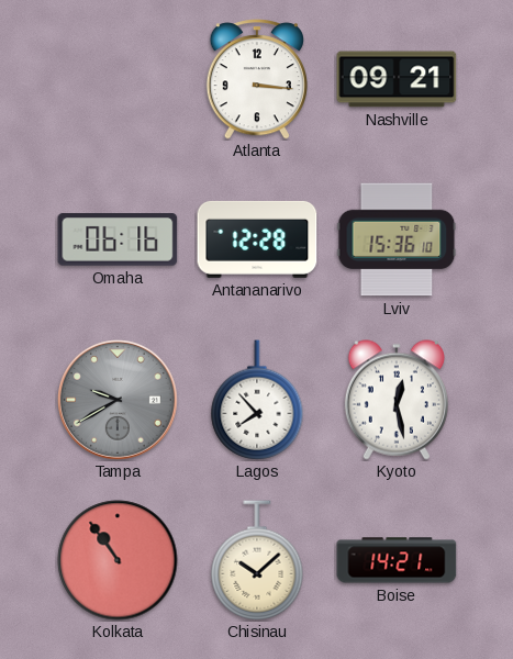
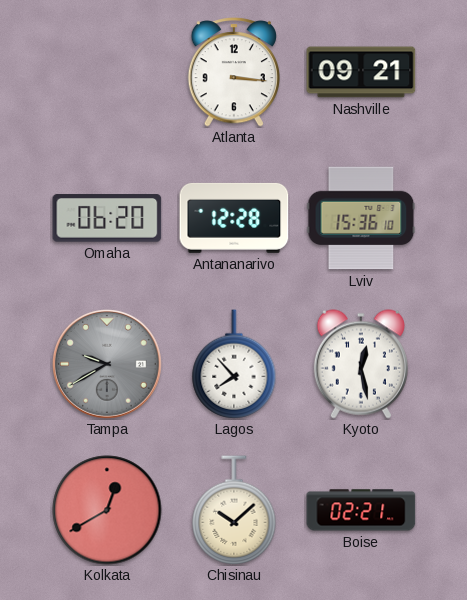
Omaha: 06:16 -> 06:20 (107, 218)
Kolkata: 10:54 -> 12:40 (107, 510)
Boise: 14:21 -> 02:21 (361, 510)
